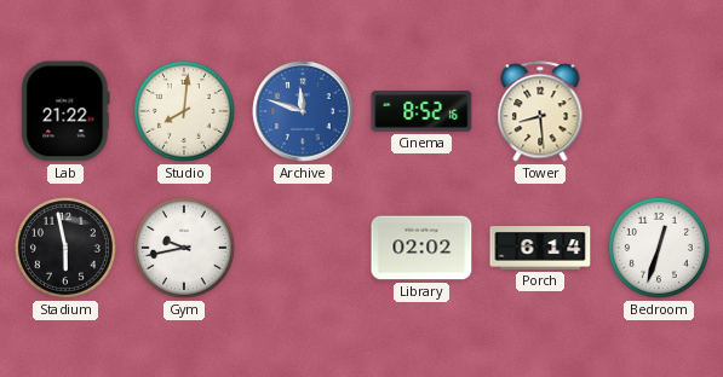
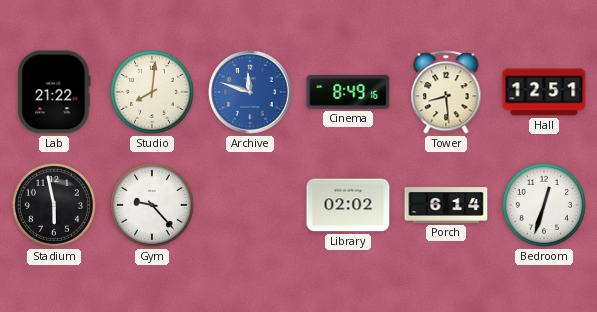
Cinema: 8:52 -> 8:49 (348, 92)
Hall: none -> 12:51 (544, 92)
Gym: 9:43 -> 9:23 (152, 205)
